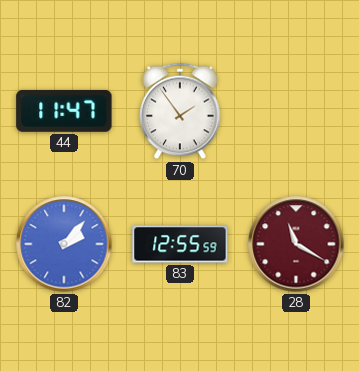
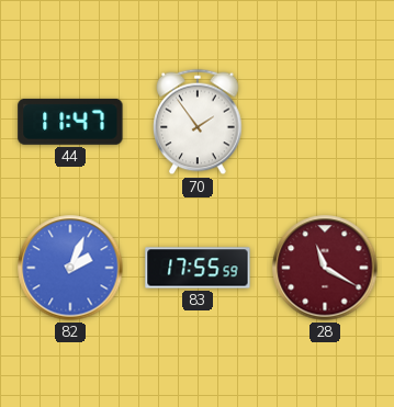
82: 2:07 -> 2:04 (70, 268)
83: 12:55 -> 17:55 (198, 268)
